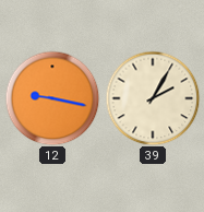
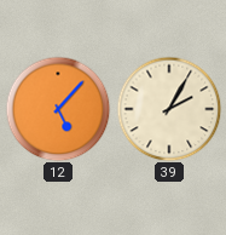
12: 9:17 -> 5:07 (58, 109)
